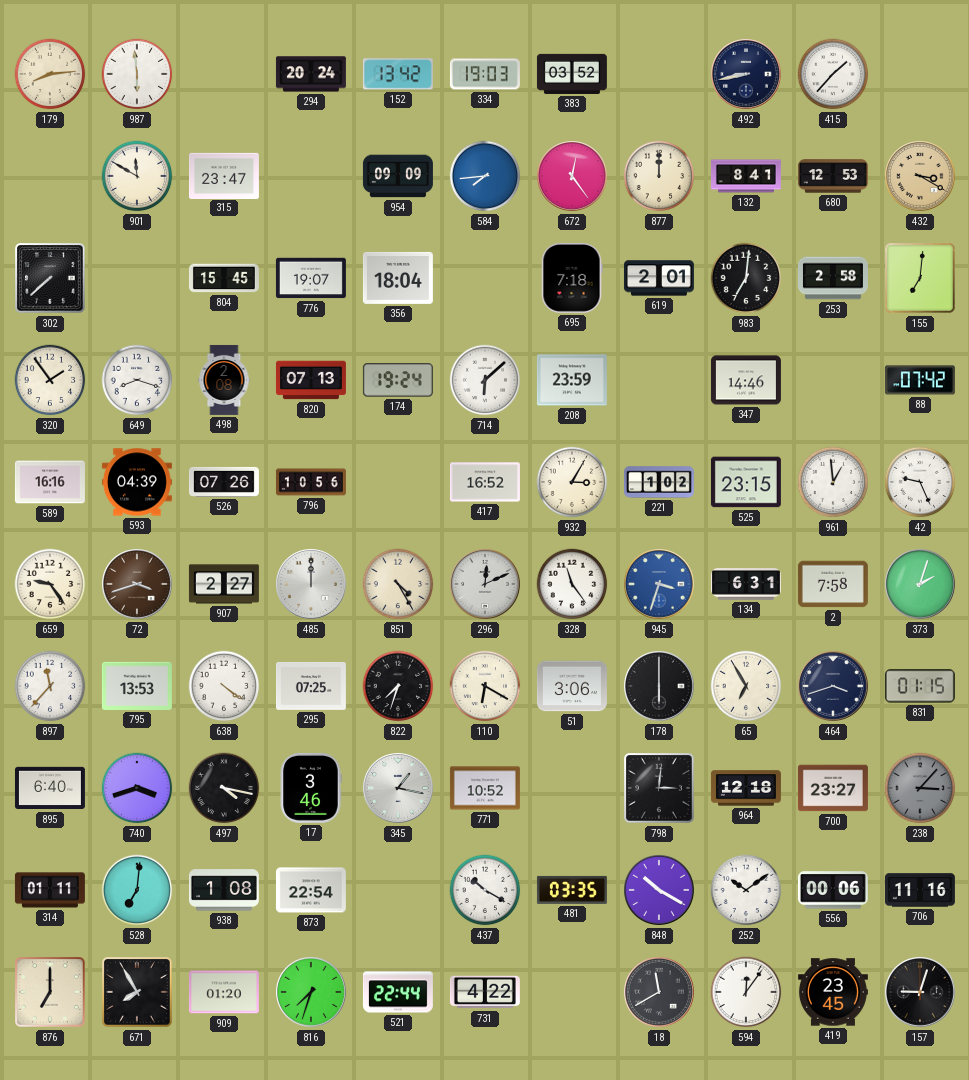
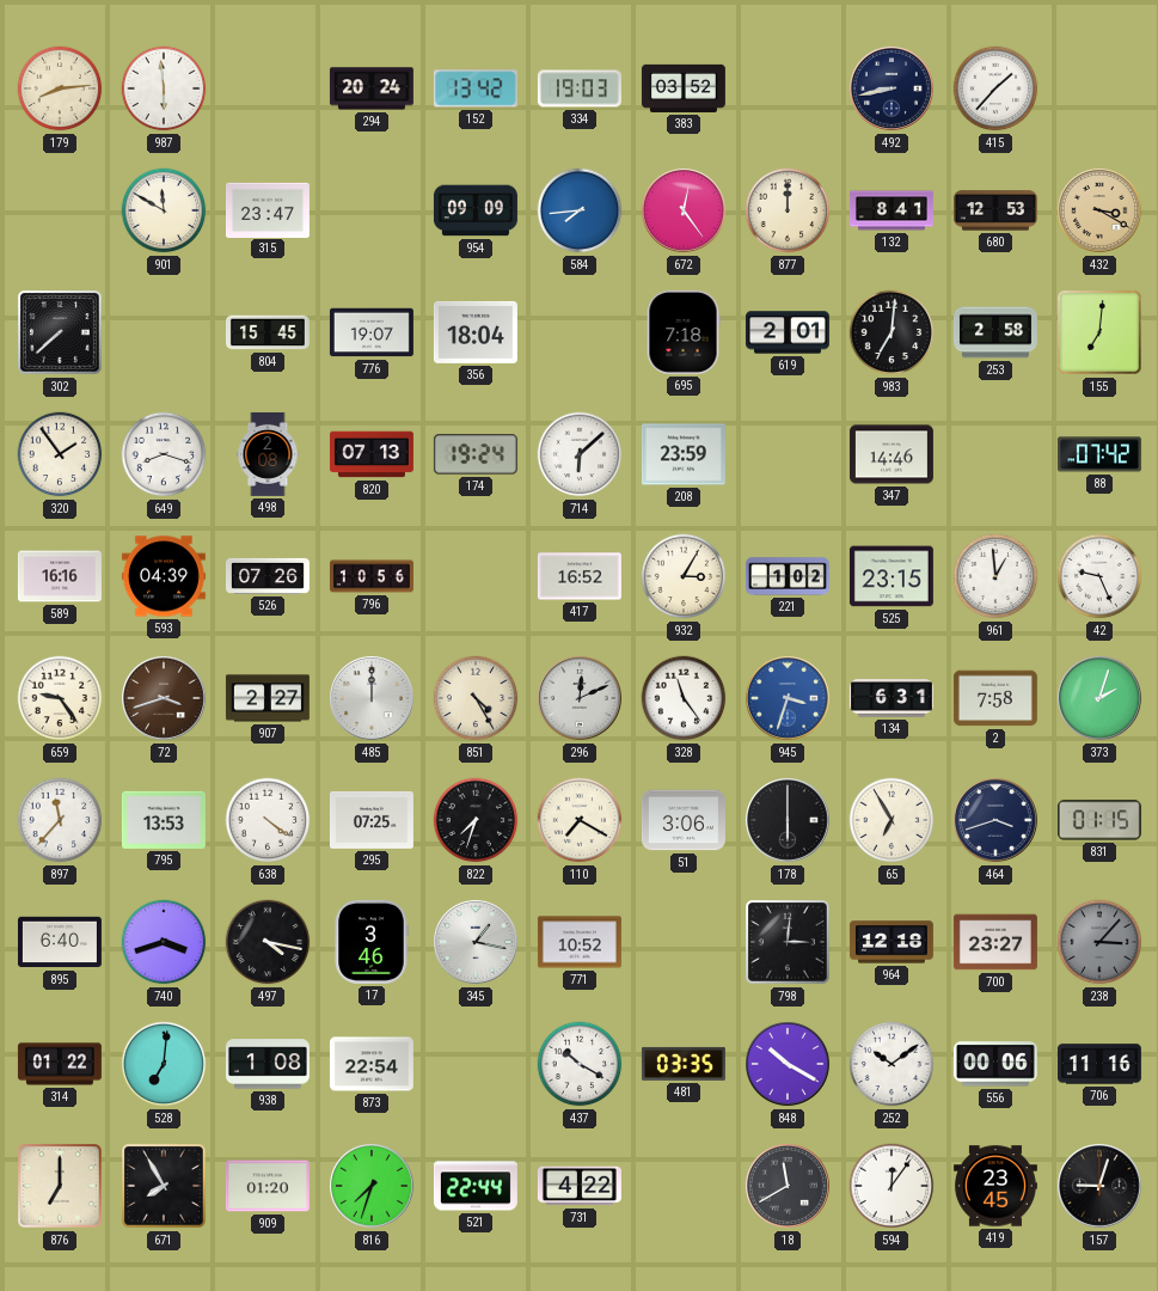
110: 6:20 -> 7:20 (580, 820)
314: 01:11 -> 01:22 (60, 1064)
